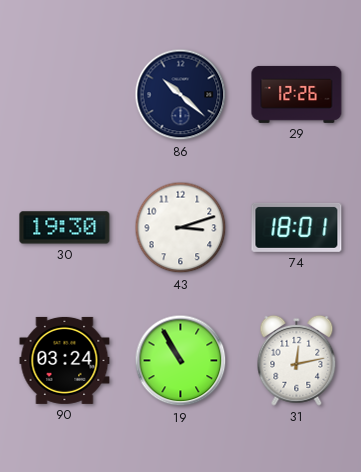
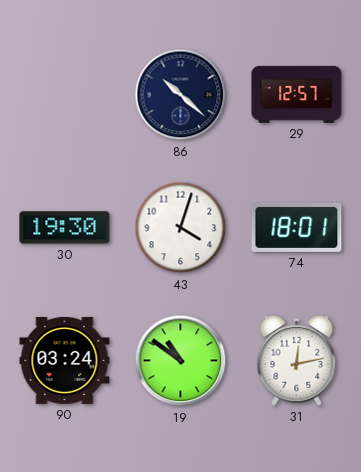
29: 12:26 -> 12:57 (297, 94)
43: 3:12 -> 4:03 (181, 228)
19: 10:55 -> 10:51 (181, 361)
